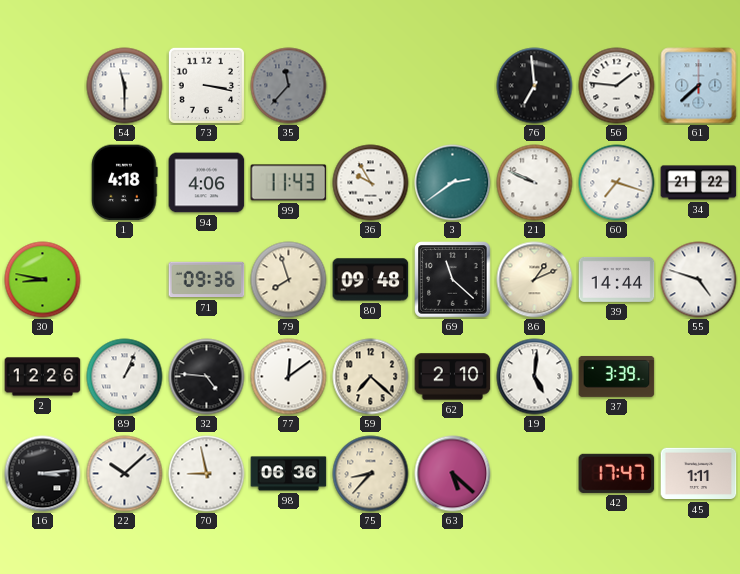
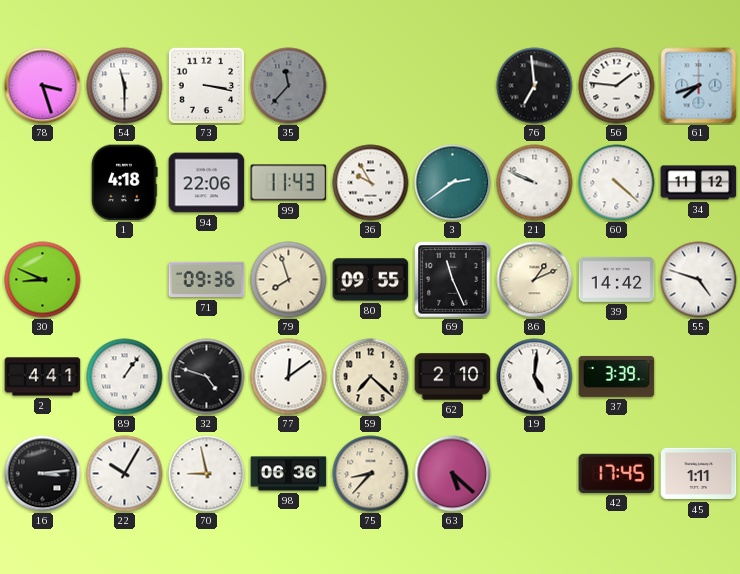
78: none -> 3:27 (43, 86)
61: 7:38 -> 7:42 (699, 86)
94: 4:06 -> 22:06 (207, 183)
60: 7:18 -> 4:22 (617, 183)
34: 21:22 -> 11:12 (699, 183)
30: 8:47 -> 8:49 (43, 280)
80: 09:48 -> 09:55 (371, 280)
69: 11:22 -> 11:26 (453, 280)
39: 14:44 -> 14:42 (617, 279)
2: 12:26 -> 4:41 (43, 377)
89: 1:04 -> 1:06 (125, 377)
32: 4:46 -> 4:48 (207, 377)
22: 10:08 -> 10:05 (125, 474)
42: 17:47 -> 17:45 (617, 473)
